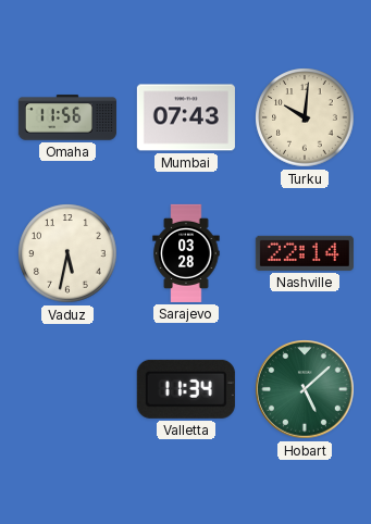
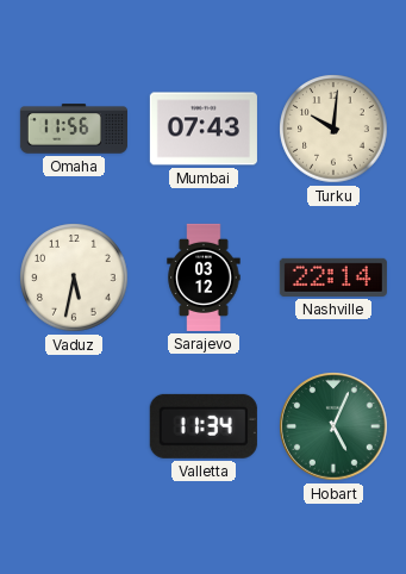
Sarajevo: 03:28 -> 03:12 (204, 277)
Hobart: 5:08 -> 5:04 (333, 426)
